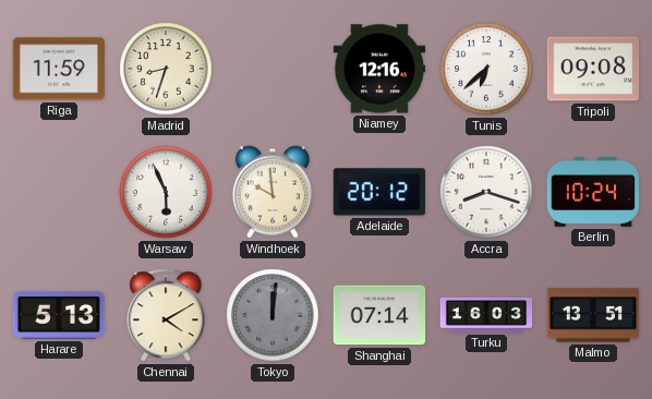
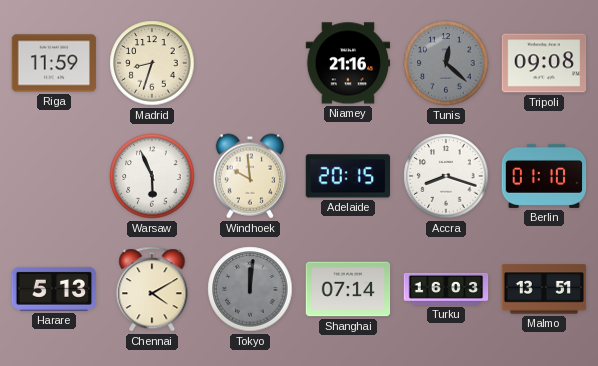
Niamey: 12:16 -> 21:16 (348, 63)
Tunis: 6:38 -> 12:22 (446, 63)
Tunis dial: white -> grey (446, 63)
Adelaide: 20:12 -> 20:15 (347, 176)
Berlin: 10:24 -> 01:10 (544, 176)
